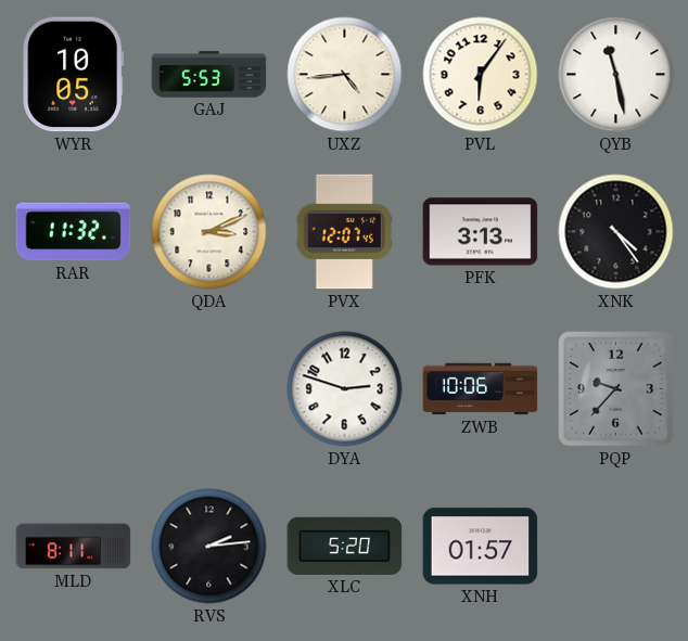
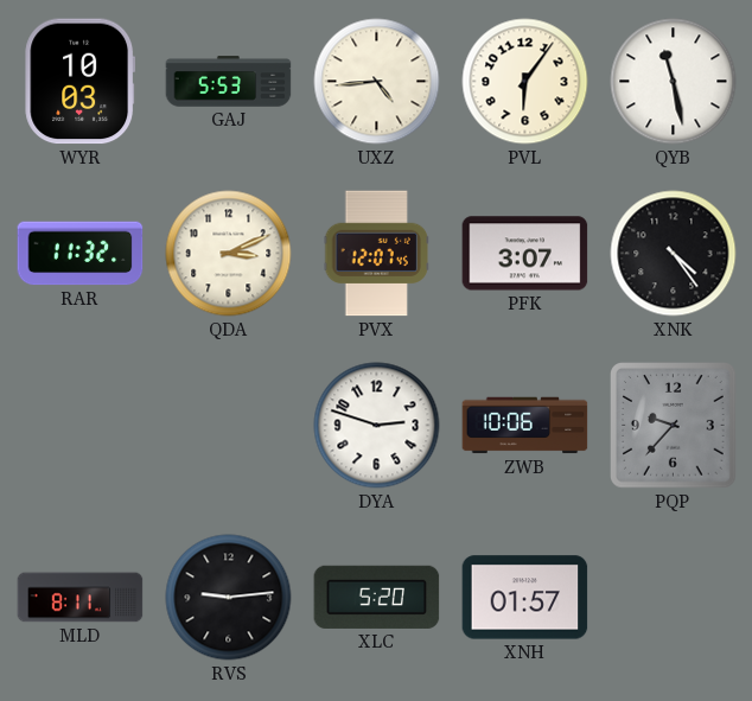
WYR: 10:05 -> 10:03 (81, 82)
PFK: 3:13 -> 3:07 (525, 254)
RVS: 2:14 -> 9:14 (229, 598)
